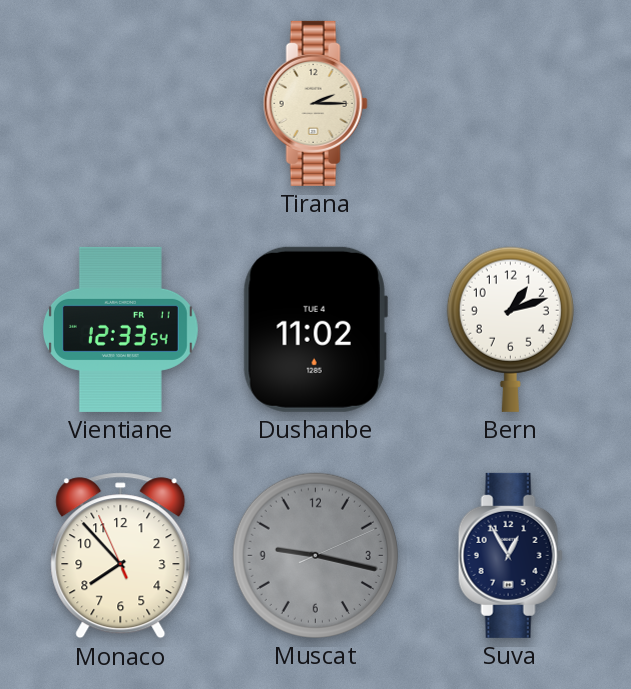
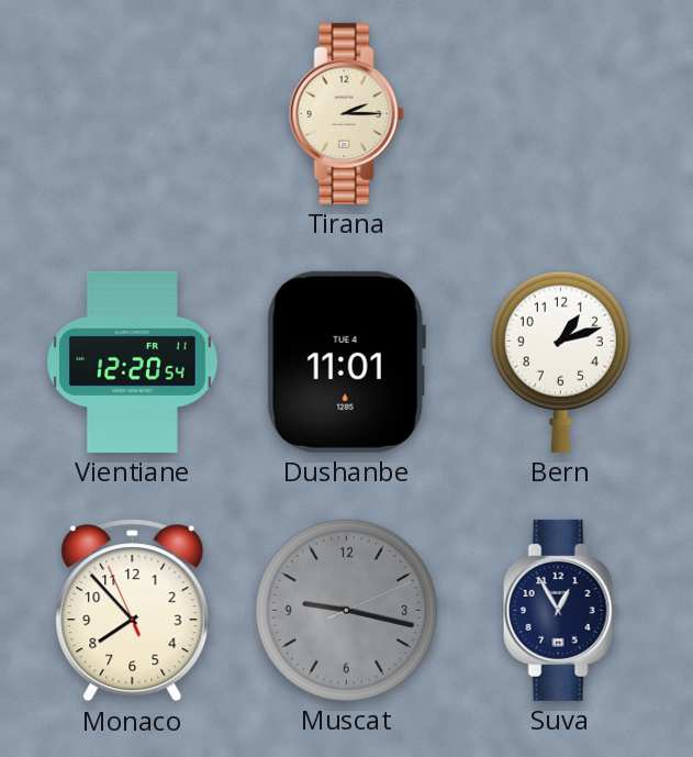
Vientiane: 12:33 -> 12:20 (132, 361)
Dushanbe: 11:02 -> 11:01 (346, 361)
